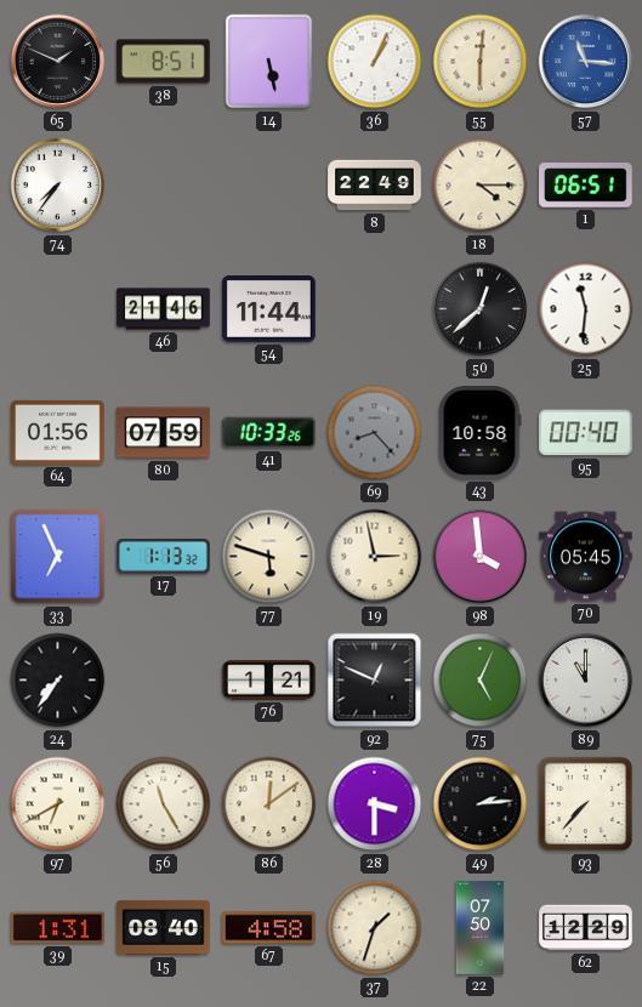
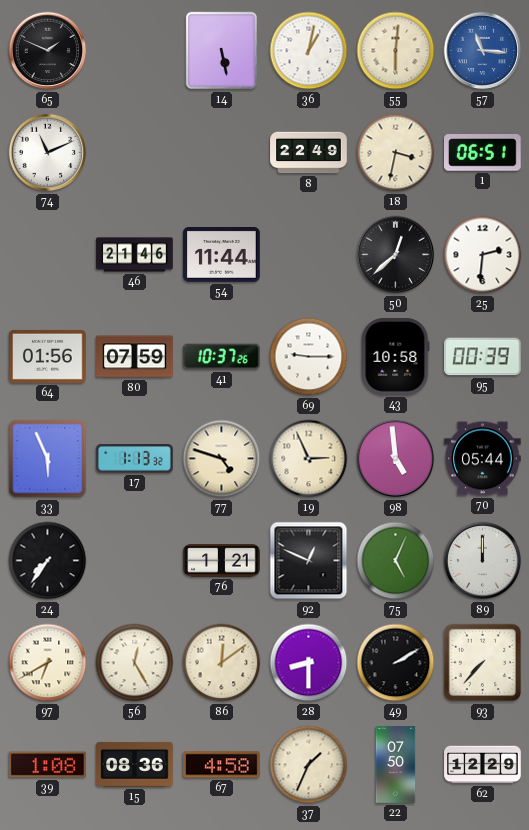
38: 8:51 -> none (164, 62)
36: 1:04 -> 1:02 (309, 51)
74: 7:36 -> 11:11 (48, 153)
18: 4:15 -> 3:32 (396, 153)
25: 11:31 -> 2:31 (483, 255)
41: 10:33 -> 10:37 (222, 357)
69: 8:23 -> 9:15 (309, 357)
69 dial: grey -> white (309, 357)
95: 00:40 -> 00:39 (483, 357)
33: 6:56 -> 5:56 (48, 459)
77: 5:48 -> 4:48 (222, 459)
19: 2:58 -> 2:56 (309, 459)
98: 3:59 -> 4:59 (396, 459)
70: 05:45 -> 05:44 (483, 459)
89: 11:00 -> 12:00 (483, 561)
56: 11:25 -> 12:25 (135, 663)
28: 3:30 -> 8:30 (309, 663)
49: 2:14 -> 2:10 (396, 663)
39: 1:31 -> 1:08 (48, 765)
15: 08:40 -> 08:36 (135, 764)
37: 1:33 -> 1:34 (309, 765)
